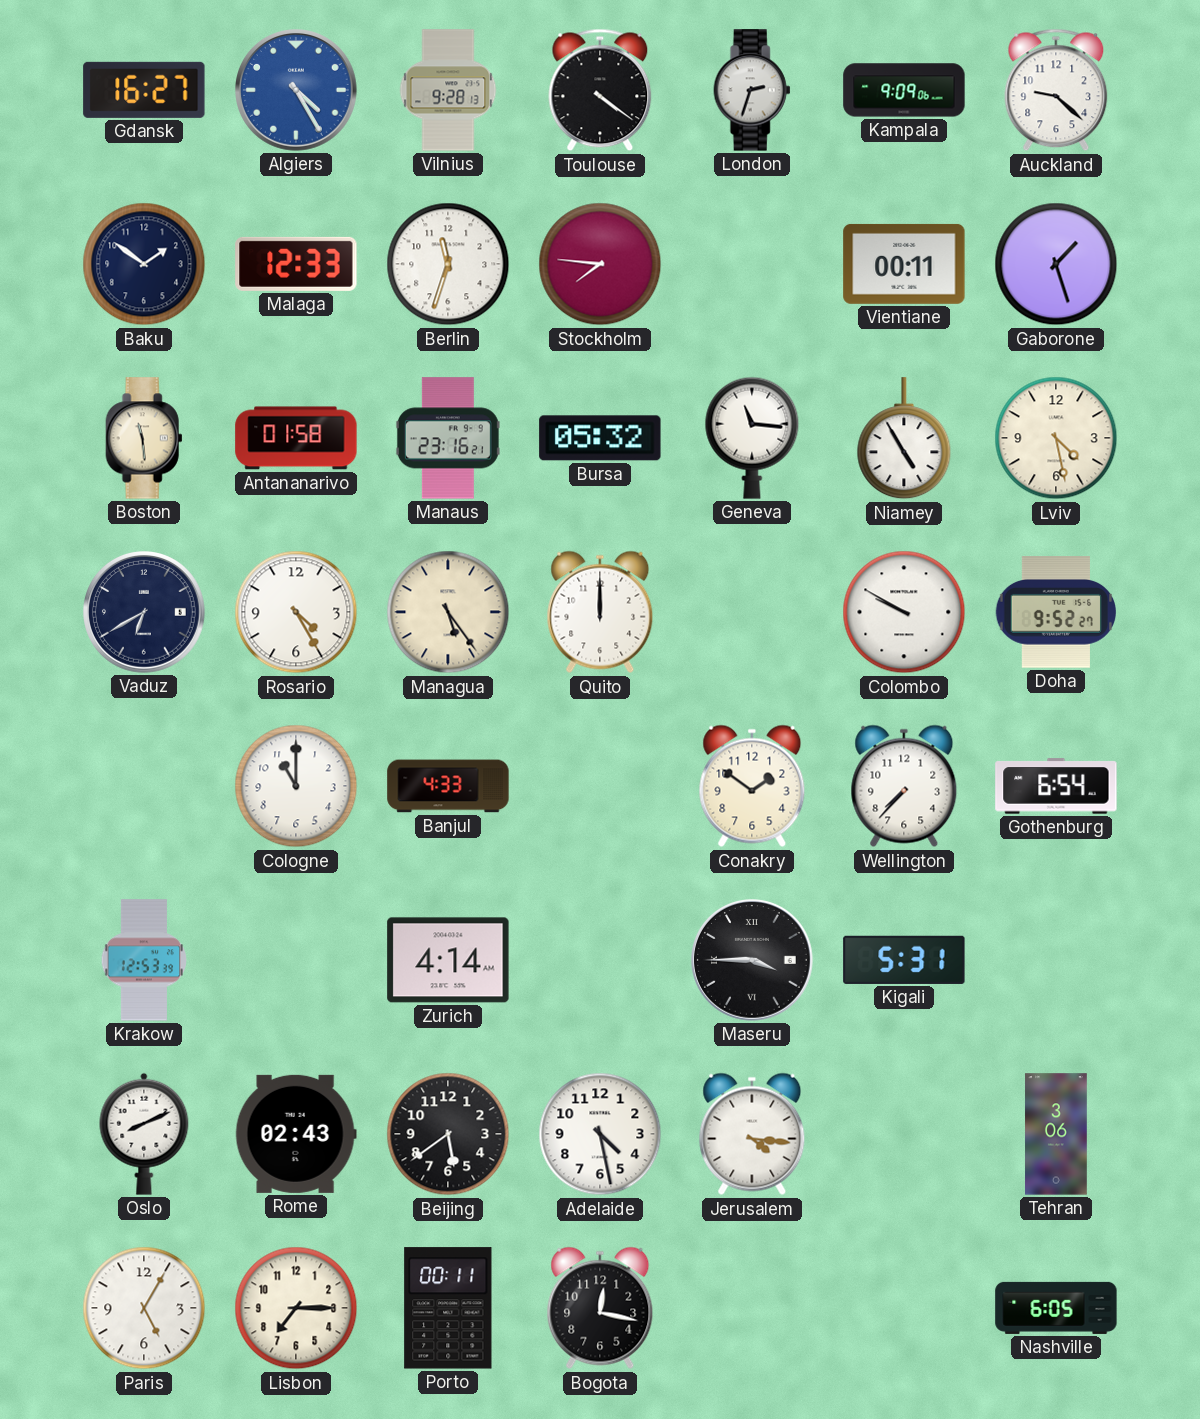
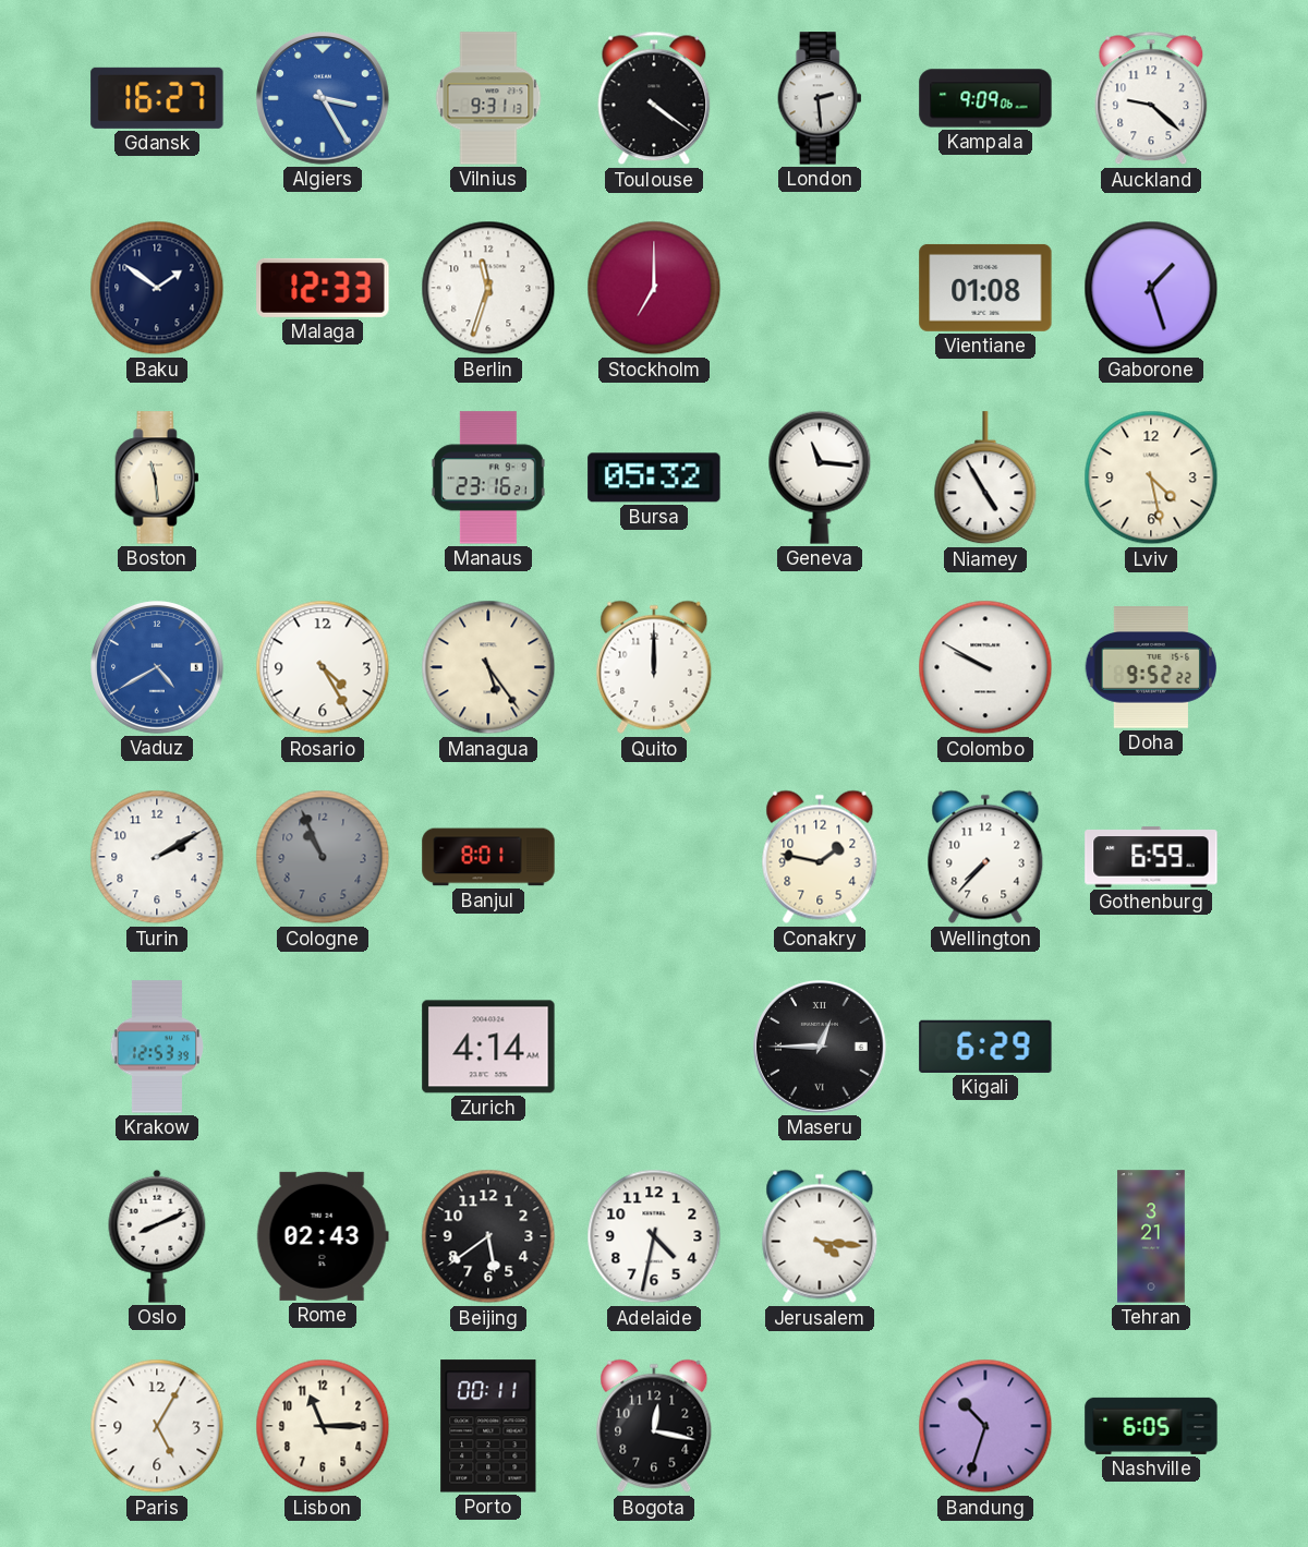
Algiers: 4:25 -> 3:25 (324, 99)
Vilnius: 9:28 -> 9:31 (488, 98)
London: 2:33 -> 2:29 (820, 98)
Stockholm: 7:46 -> 7:00 (654, 288)
Vientiane: 00:11 -> 01:08 (985, 288)
Antananarivo: 01:58 -> none (296, 438)
Vaduz: 6:40 -> 4:40 (158, 668)
Vaduz dial: navy -> blue (158, 668)
Doha: 9:52:27 -> 9:52:22 (1150, 667)
Turin: none -> 2:10 (157, 857)
Cologne: 11:00 -> 10:56 (323, 857)
Cologne dial: white -> grey (323, 857)
Banjul: 4:33 -> 8:01 (488, 857)
Conakry: 1:51 -> 1:47 (820, 857)
Gothenburg: 6:54 -> 6:59 (1151, 857)
Maseru: 3:45 -> 12:45 (821, 1048)
Kigali: 5:31 -> 6:29 (985, 1047)
Adelaide: 4:28 -> 4:32 (654, 1236)
Tehran: 3:06 -> 3:21 (1151, 1236)
Lisbon: 7:15 -> 11:15 (323, 1426)
Bandung: none -> 10:33 (985, 1426)
